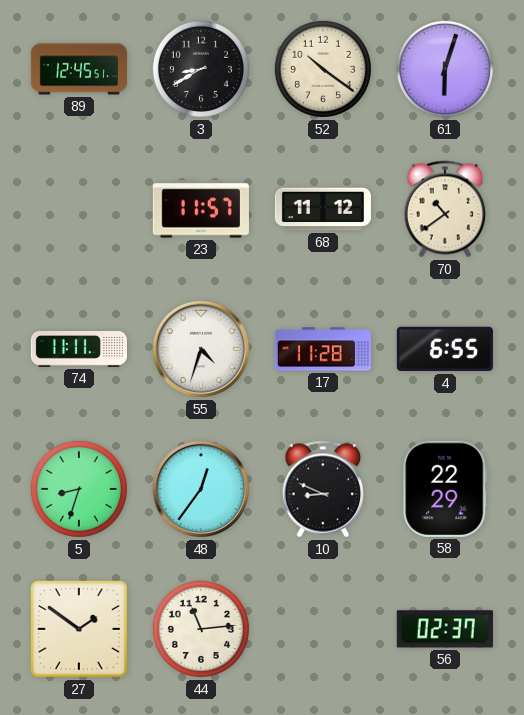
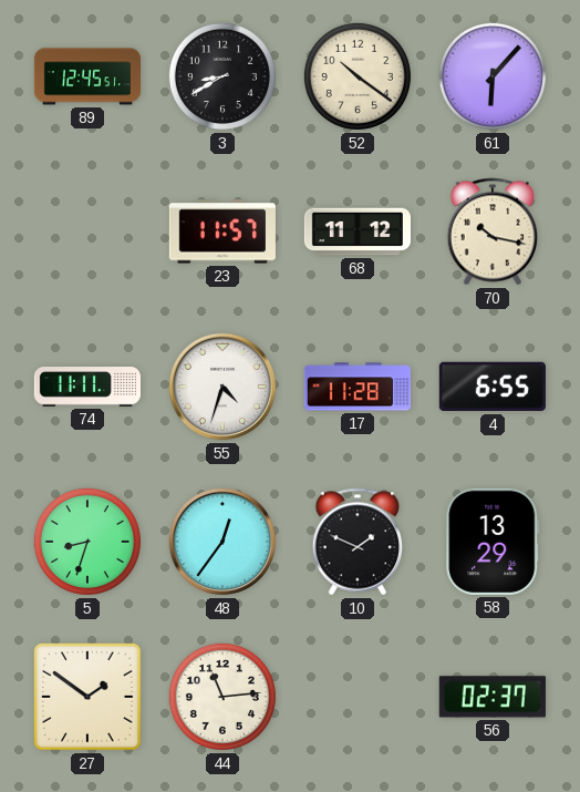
61: 6:03 -> 6:07 (493, 76)
70: 10:39 -> 10:17 (493, 232)
10: 8:49 -> 1:49 (358, 542)
58: 22:29 -> 13:29 (493, 542)
